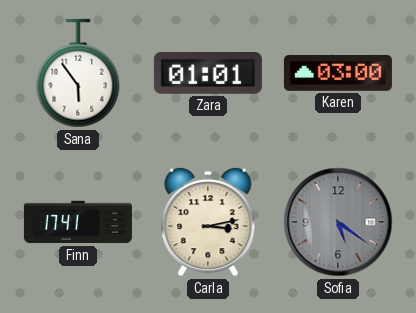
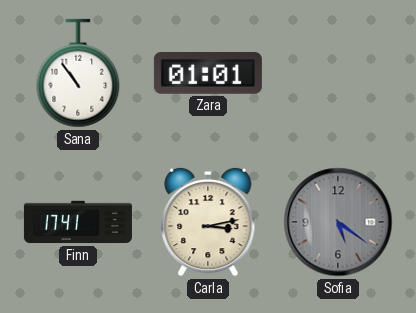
Sana: 5:54 -> 10:54 (78, 73)
Karen: 03:00 -> none (338, 74)
